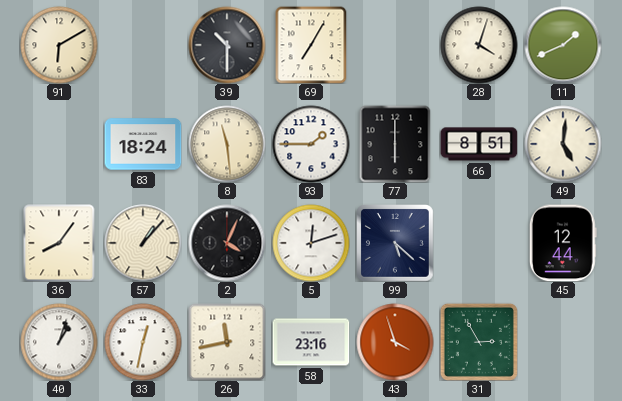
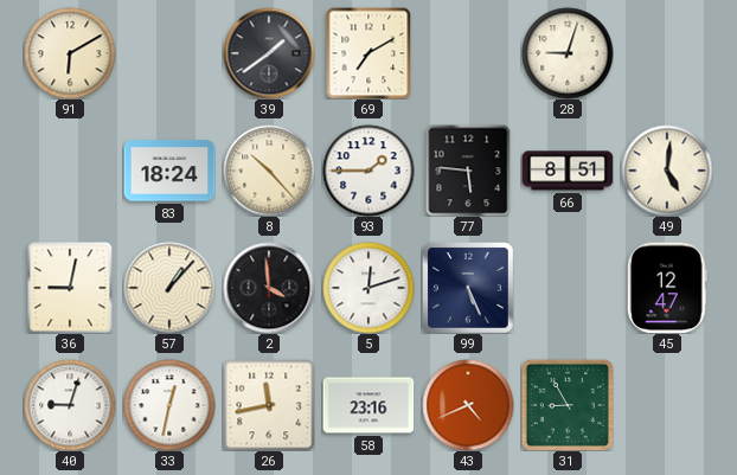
39: 10:30 -> 1:39 (269, 53)
69: 7:05 -> 7:10 (368, 53)
28: 4:03 -> 9:03 (568, 53)
11: 1:41 -> none (563, 45)
8: 11:29 -> 10:23 (269, 171)
77: 6:00 -> 5:46 (468, 171)
36: 8:06 -> 9:02 (70, 288)
2: 4:04 -> 3:59 (269, 288)
99: 5:22 -> 5:26 (468, 288)
45: 12:44 -> 12:47 (667, 288)
40: 1:03 -> 9:03 (70, 405)
43: 3:57 -> 4:41 (468, 405)
31: 2:55 -> 8:55 (568, 405)
